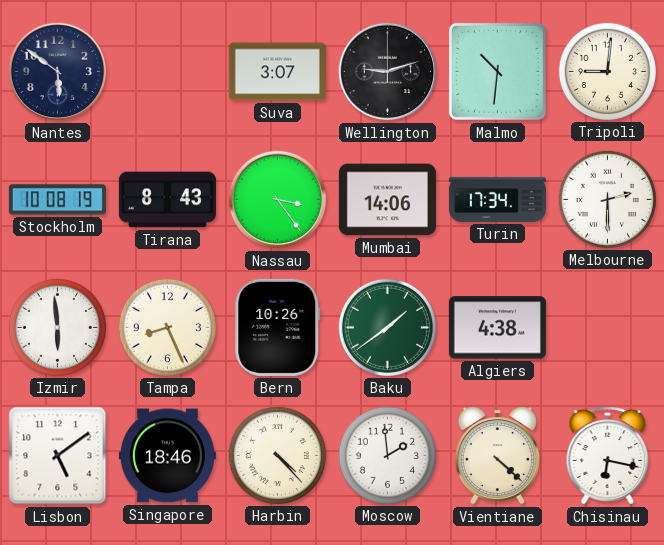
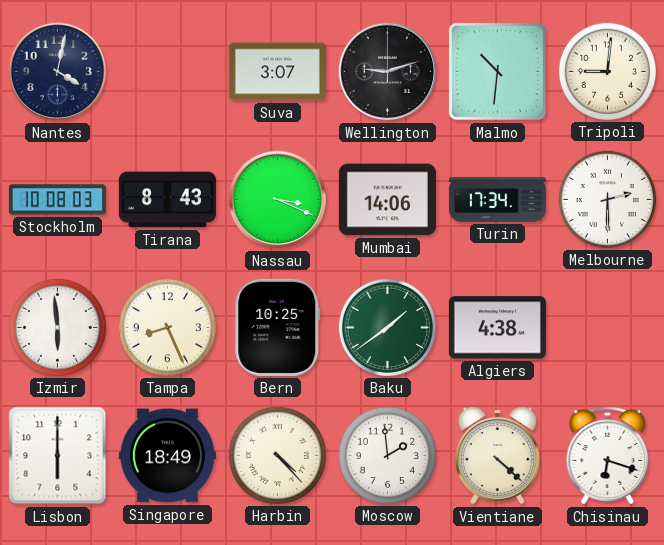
Nantes: 5:51 -> 4:02 (58, 72)
Stockholm: 10:08:19 -> 10:08:03 (57, 200)
Nassau: 3:24 -> 3:19 (278, 200)
Bern: 10:26 -> 10:25 (278, 327)
Lisbon: 5:09 -> 6:00 (58, 456)
Singapore: 18:46 -> 18:49 (167, 456)
Chisinau: 6:17 -> 6:18 (608, 456)
